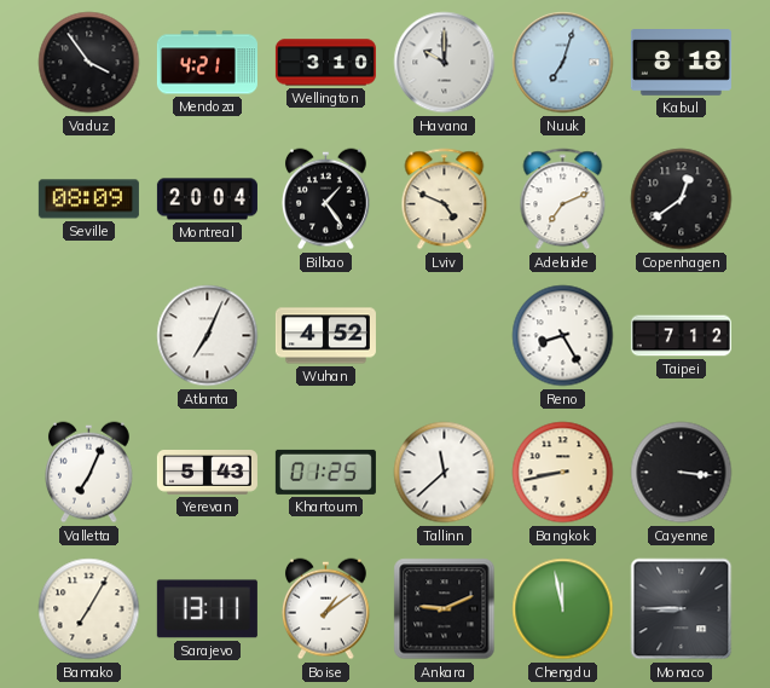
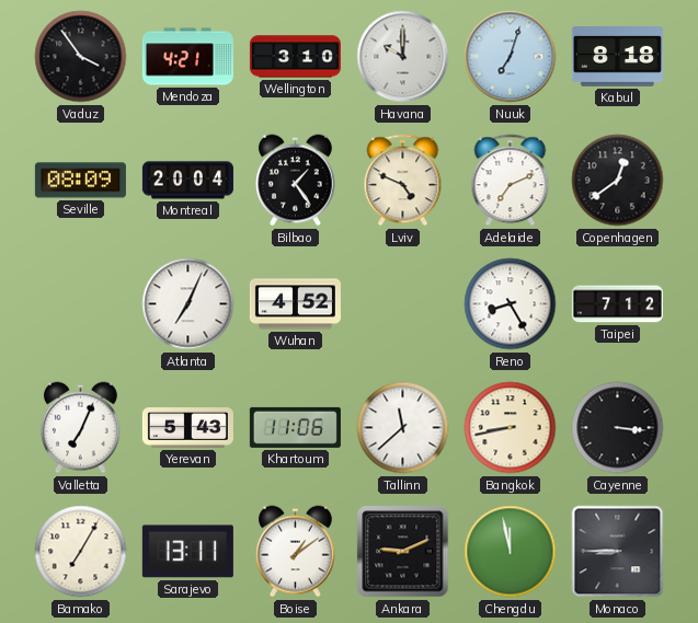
Khartoum: 01:25 -> 11:06 (295, 427)
